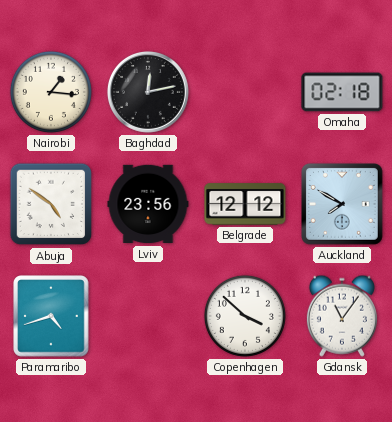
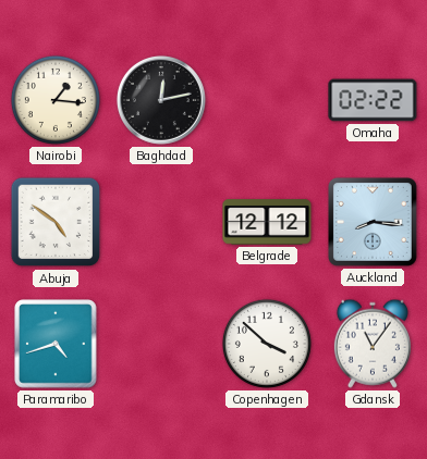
Omaha: 02:18 -> 02:22 (373, 100)
Lviv: 23:56 -> none (148, 204)
Auckland: 7:50 -> 8:16 (374, 223)
